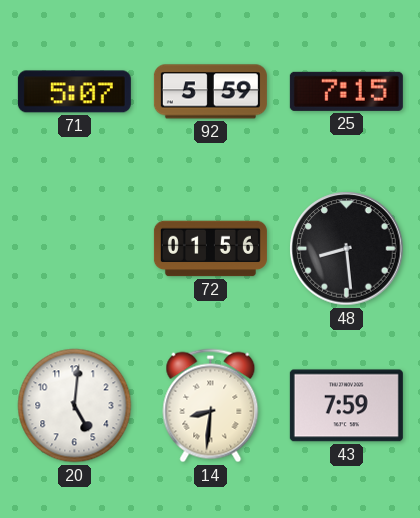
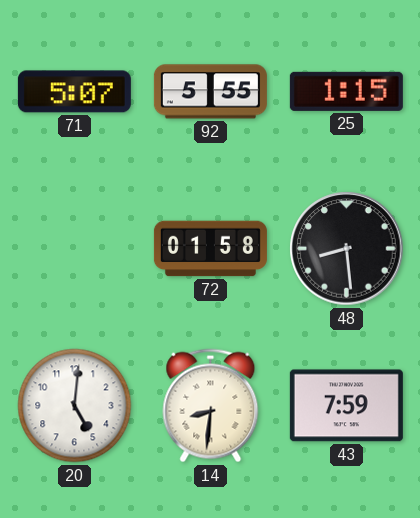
92: 5:59 -> 5:55 (210, 92)
25: 7:15 -> 1:15 (346, 91)
72: 01:56 -> 01:58 (210, 249)
